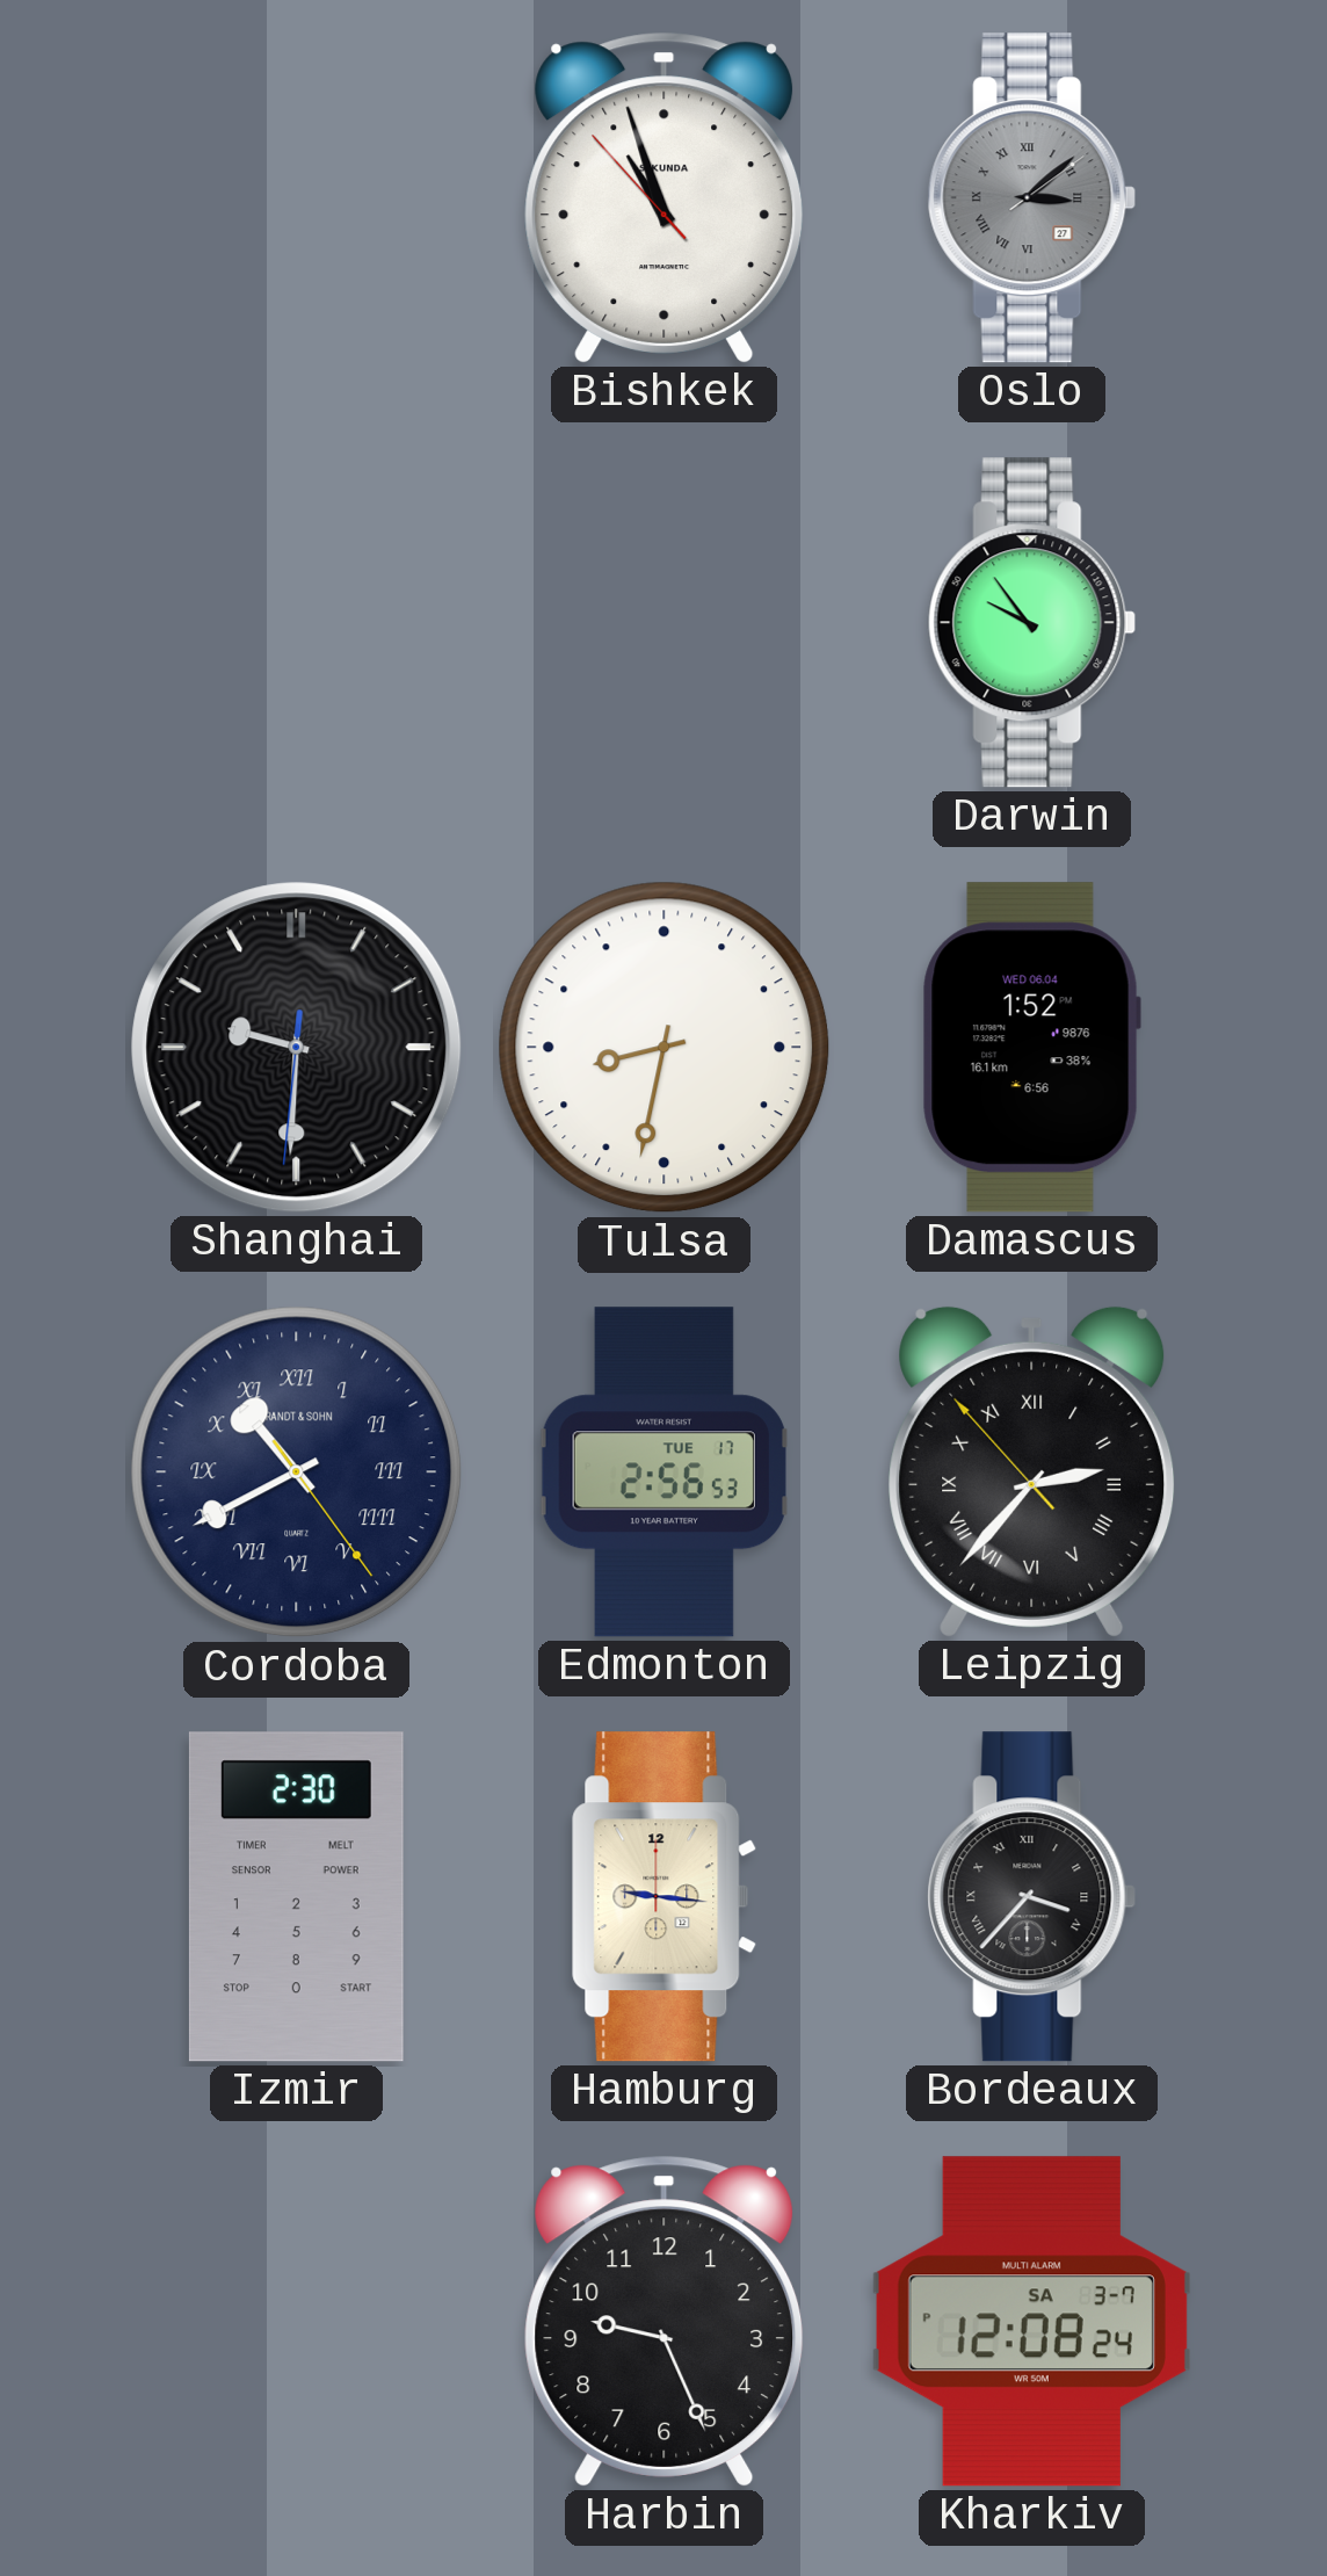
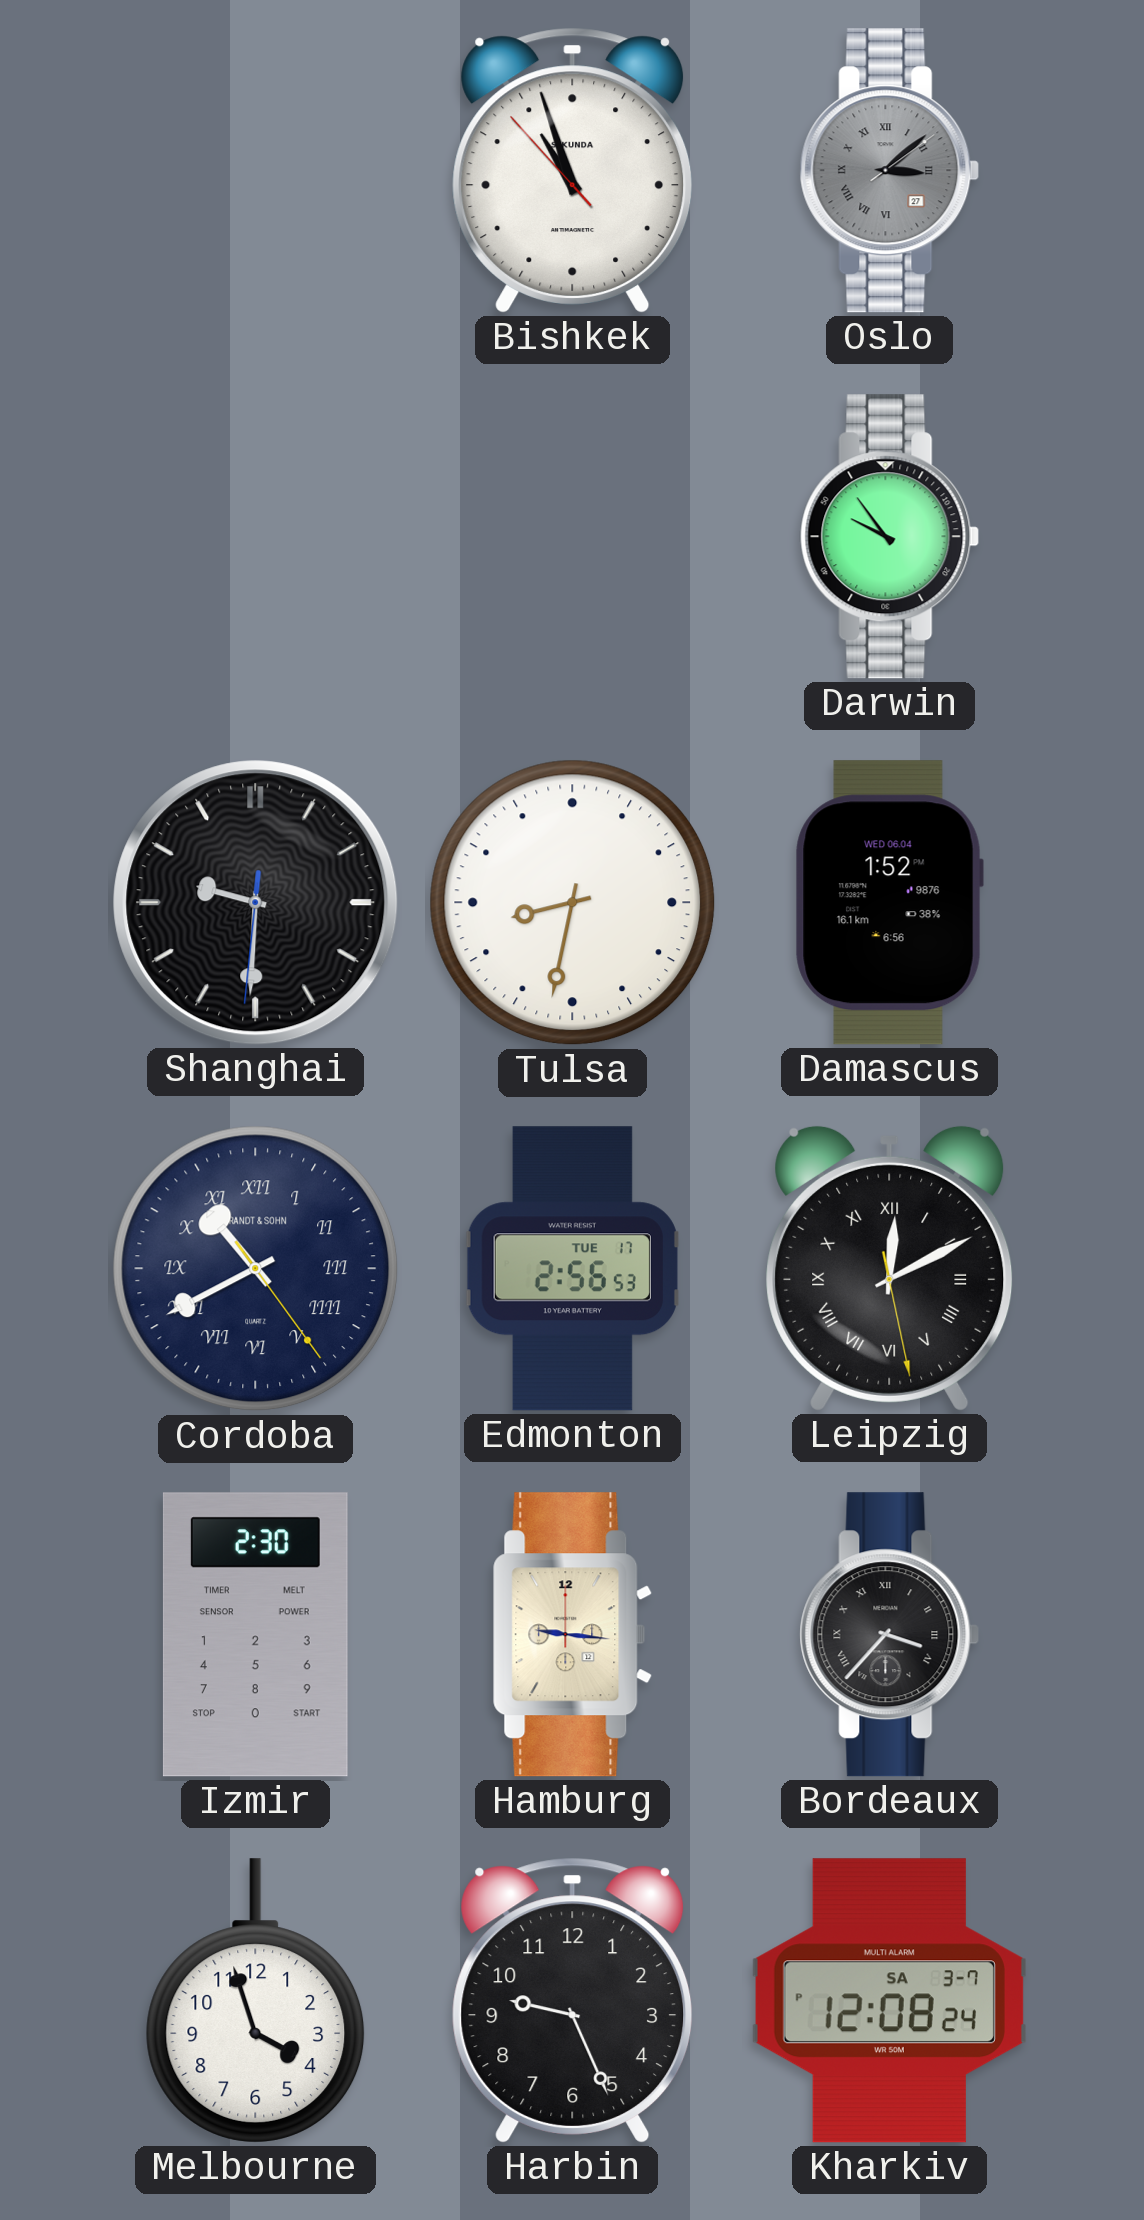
Leipzig: 2:36 -> 12:10 (890, 1268)
Melbourne: none -> 3:57 (256, 2001)
